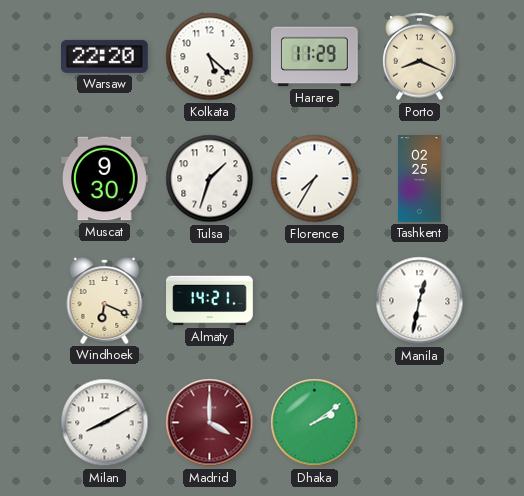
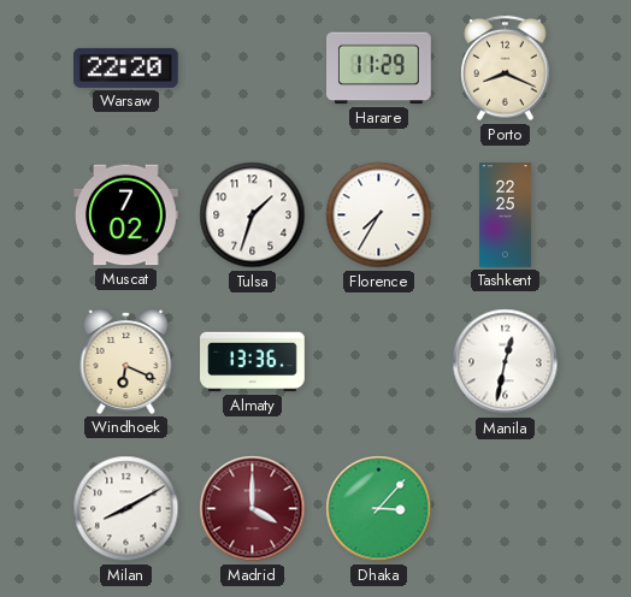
Kolkata: 5:22 -> none (210, 57)
Muscat: 9:30 -> 7:02 (126, 215)
Tashkent: 02:25 -> 22:25 (506, 215)
Almaty: 14:21 -> 13:36 (253, 362)
Dhaka: 2:09 -> 3:07 (379, 509)
